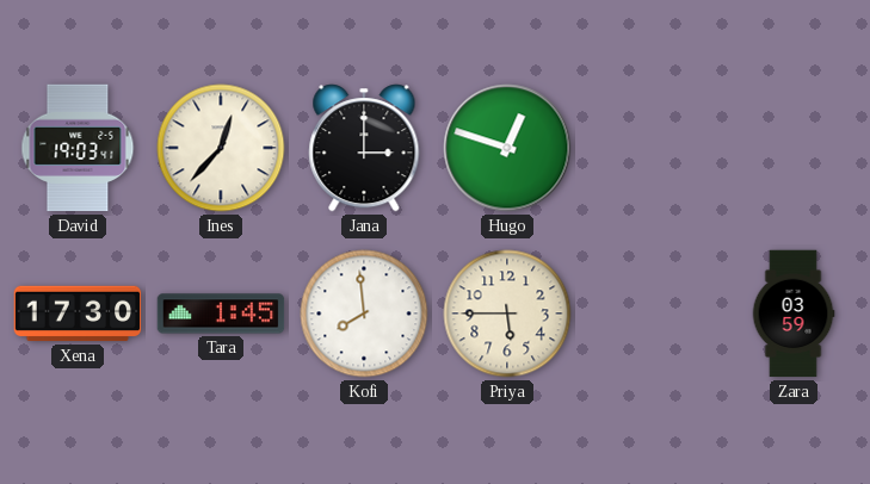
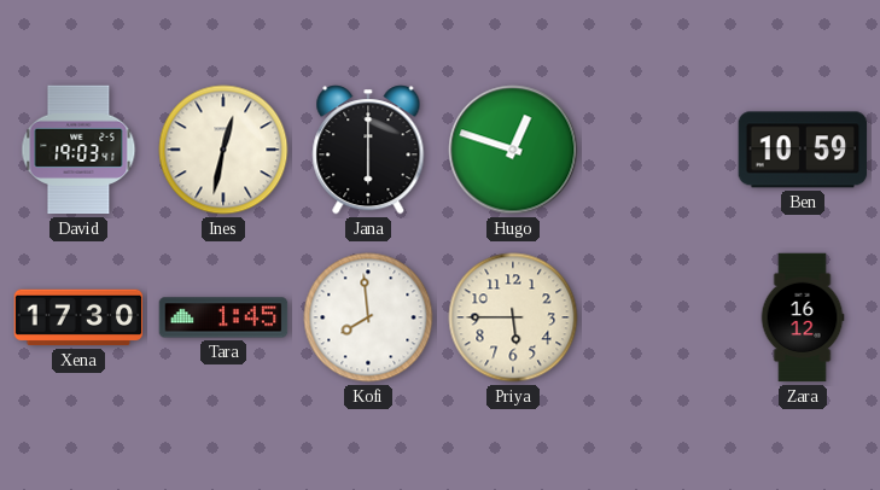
Ines: 12:37 -> 12:32 (223, 150)
Jana: 3:00 -> 6:00 (368, 150)
Ben: none -> 10:59 (803, 150)
Zara: 03:59 -> 16:12 (803, 317)
